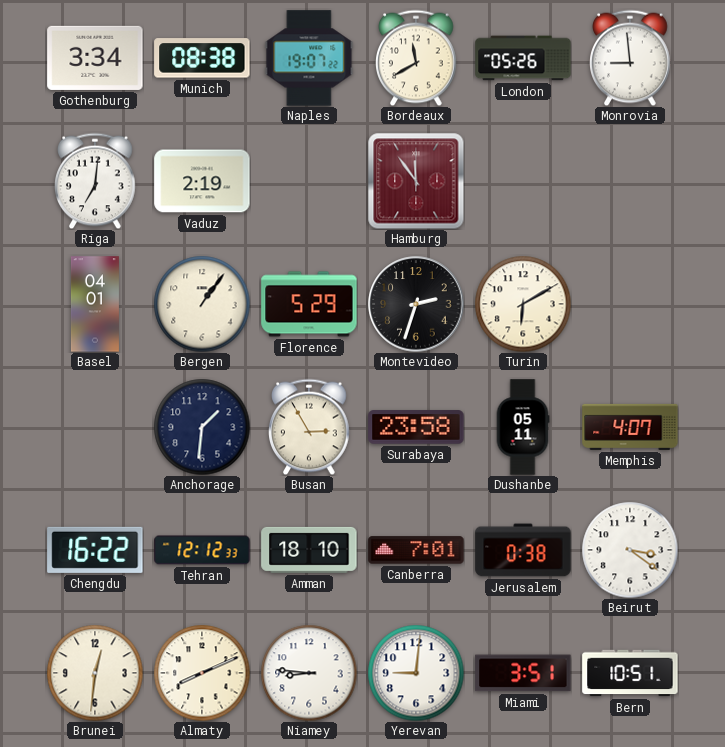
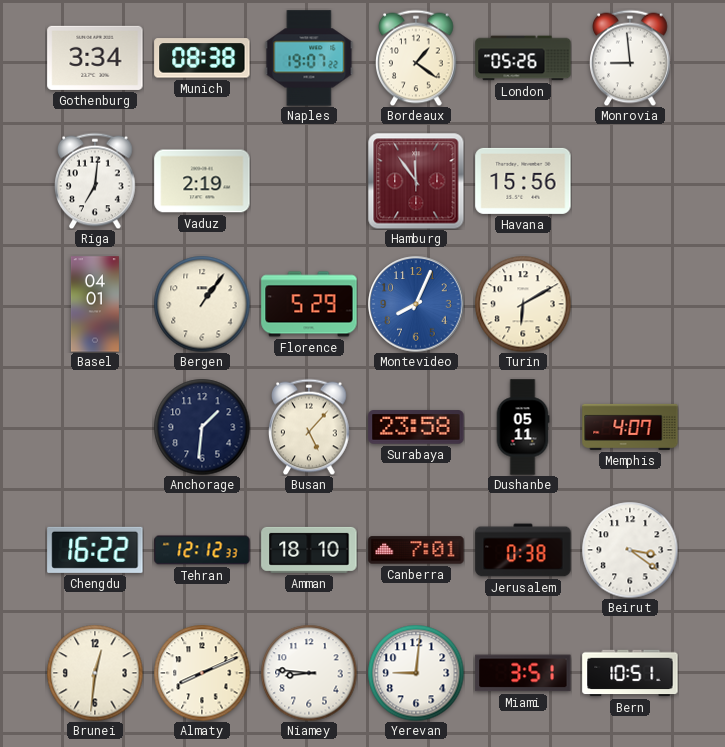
Bordeaux: 11:40 -> 1:21 (417, 58)
Havana: none -> 15:56 (523, 181)
Montevideo: 2:33 -> 8:04 (416, 304)
Montevideo dial: black -> blue (416, 304)
Busan: 2:55 -> 5:07 (310, 427)
